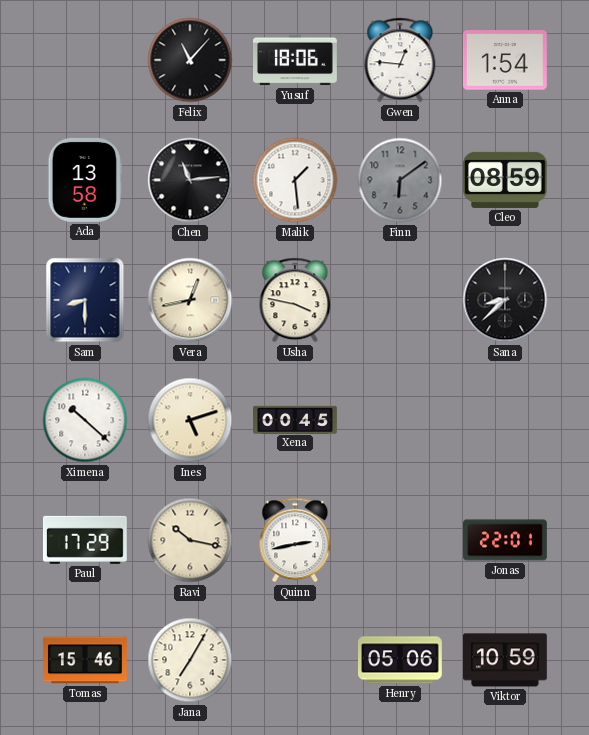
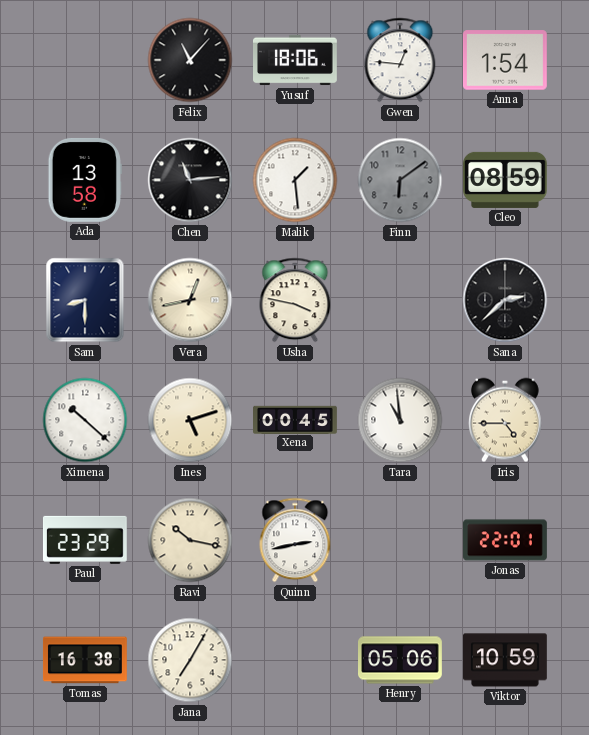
Sana: 8:38 -> 2:38 (505, 300)
Tara: none -> 10:59 (400, 420)
Iris: none -> 4:45 (505, 420)
Paul: 17:29 -> 23:29 (85, 540)
Tomas: 15:46 -> 16:38 (85, 660)
